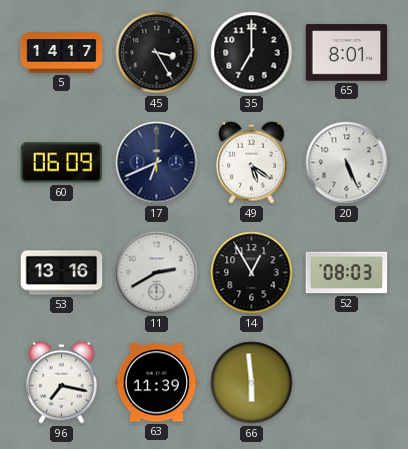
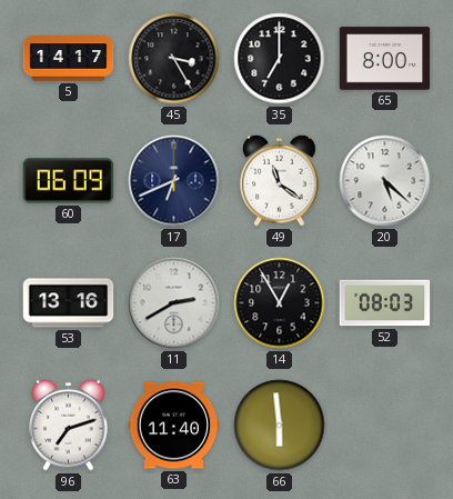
65: 8:01 -> 8:00 (385, 59)
49: 5:21 -> 11:21 (280, 180)
20: 5:26 -> 5:22 (385, 181)
96: 7:17 -> 7:12 (69, 425)
63: 11:39 -> 11:40 (174, 426)
